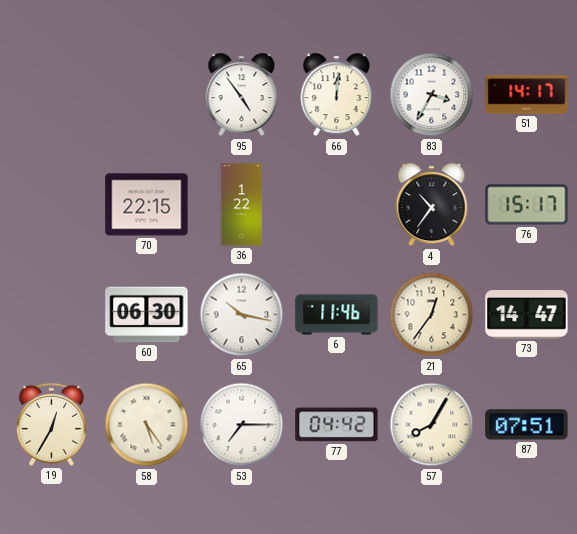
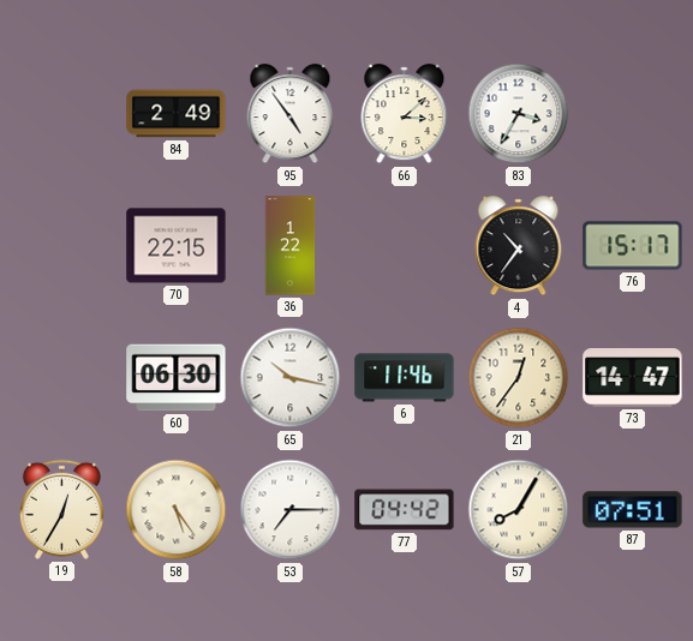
84: none -> 2:49 (177, 114)
66: 12:01 -> 3:08 (405, 114)
51: 14:17 -> none (527, 95)
